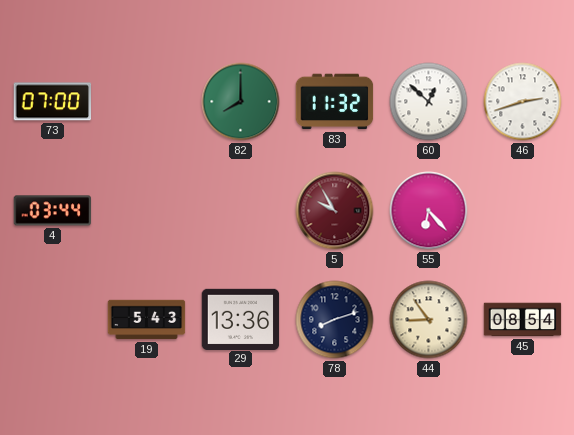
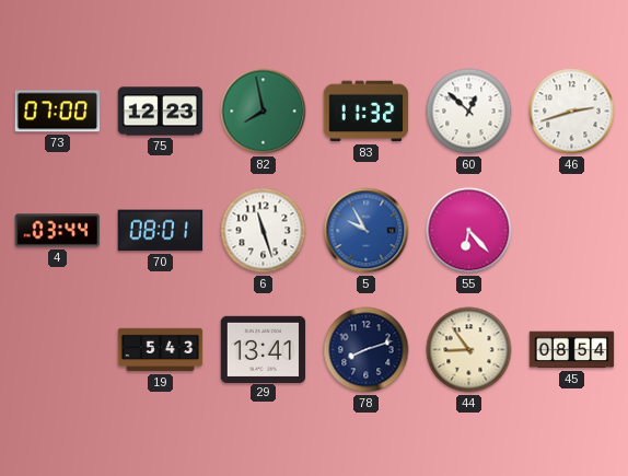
75: none -> 12:23 (161, 112)
82: 8:00 -> 7:58 (264, 112)
70: none -> 08:01 (161, 231)
6: none -> 11:27 (264, 231)
5 dial: burgundy -> blue (367, 231)
29: 13:36 -> 13:41 (264, 349)
